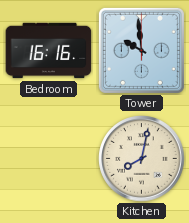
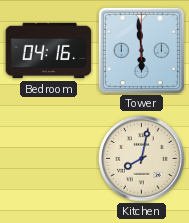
Bedroom: 16:16 -> 04:16 (49, 51)
Tower: 9:59 -> 5:59 (141, 50)
